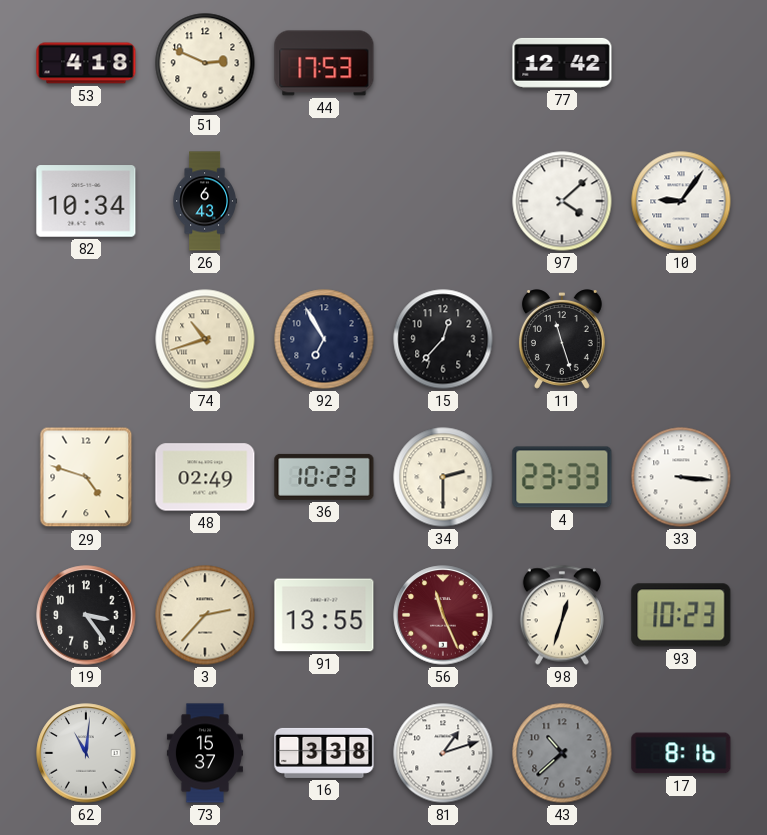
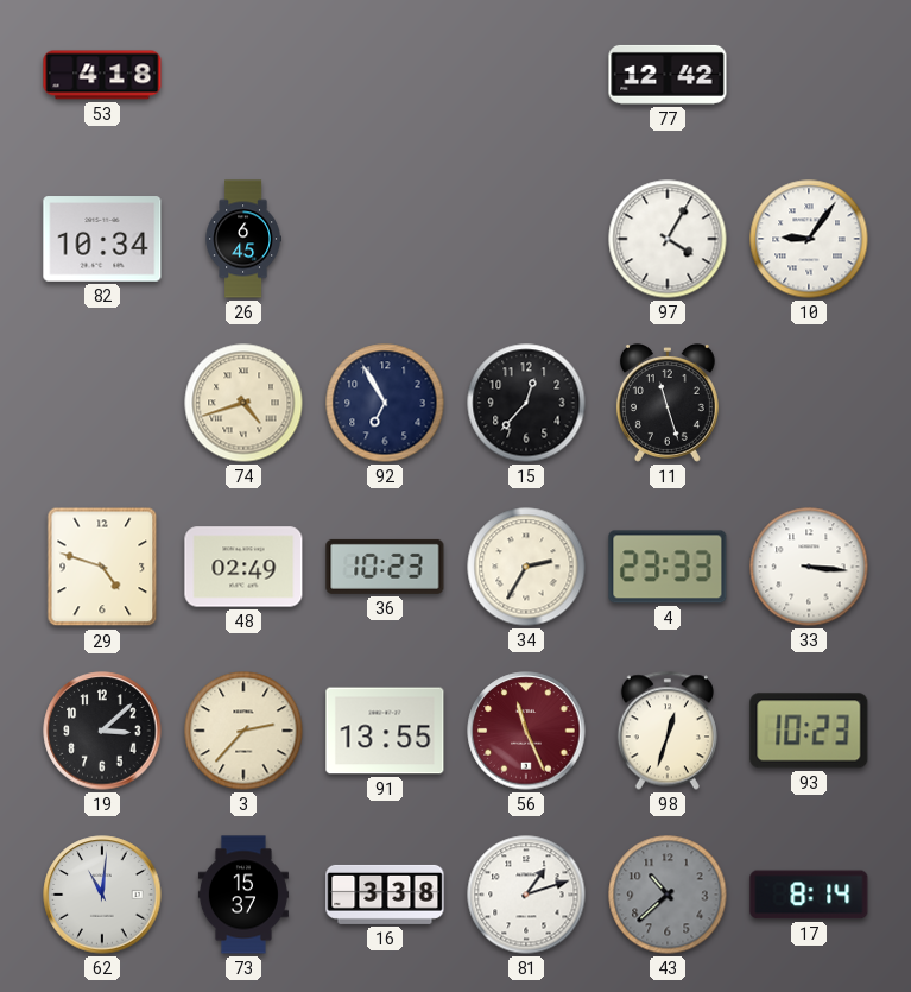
51: 2:49 -> none (205, 63)
44: 17:53 -> none (324, 63)
26: 6:43 -> 6:45 (242, 239)
97: 4:08 -> 4:05 (668, 239)
74: 10:42 -> 4:42 (243, 403)
34: 2:30 -> 2:35 (526, 567)
19: 3:24 -> 3:08 (102, 731)
17: 8:16 -> 8:14 (809, 895)
